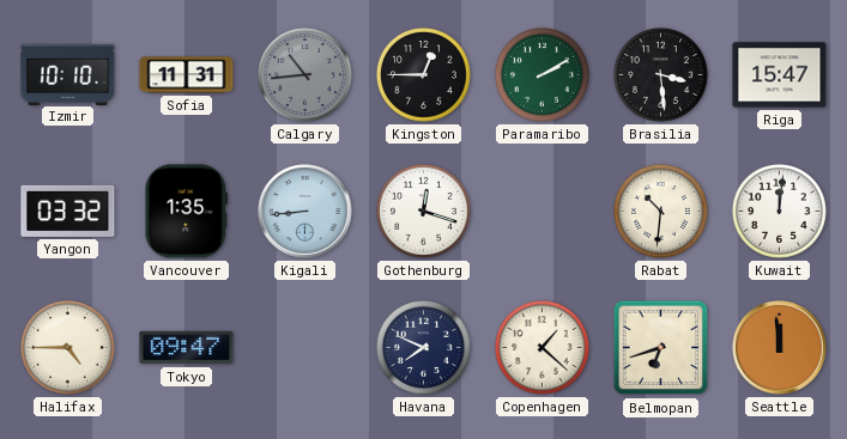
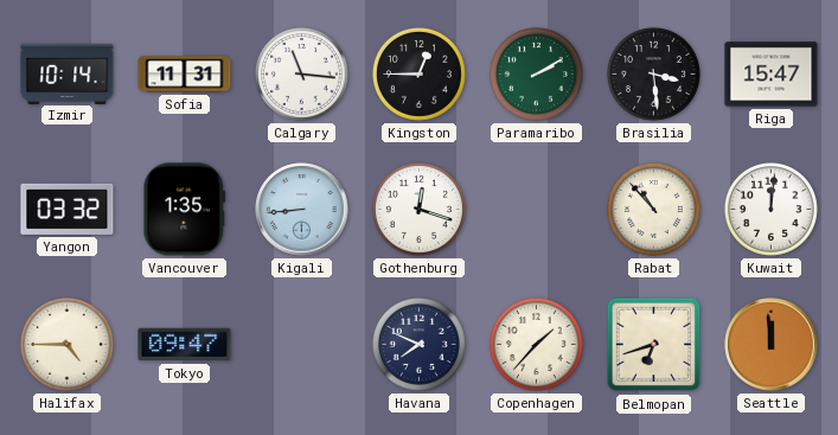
Izmir: 10:10 -> 10:14 (68, 73)
Calgary: 10:44 -> 11:16 (301, 73)
Calgary dial: grey -> white (301, 73)
Rabat: 10:31 -> 10:53 (653, 209)
Copenhagen: 1:22 -> 1:37 (536, 344)
